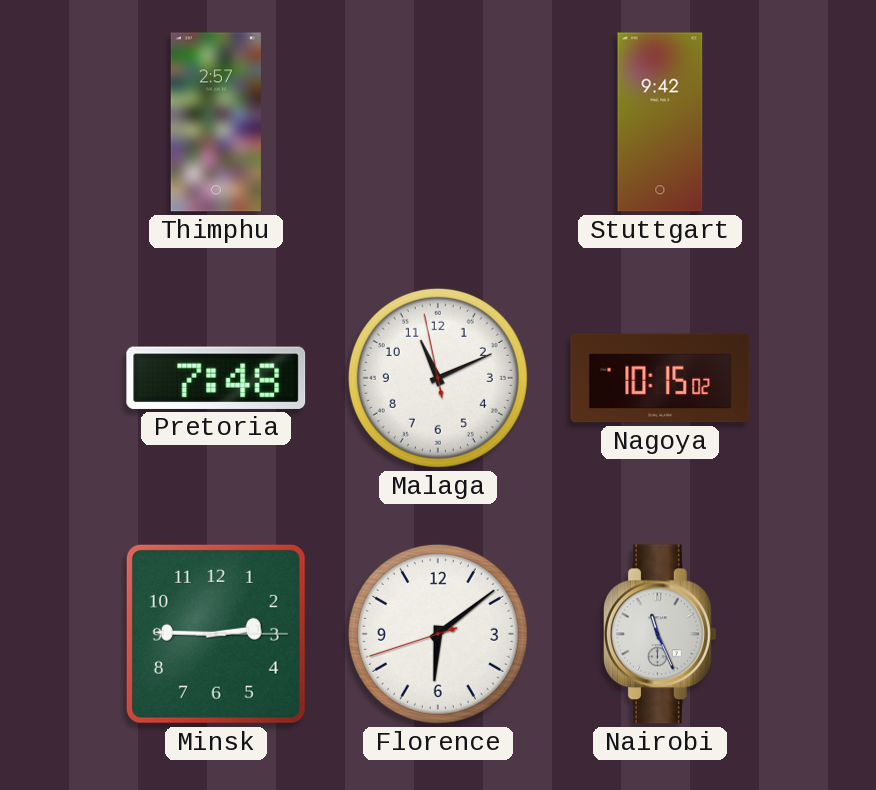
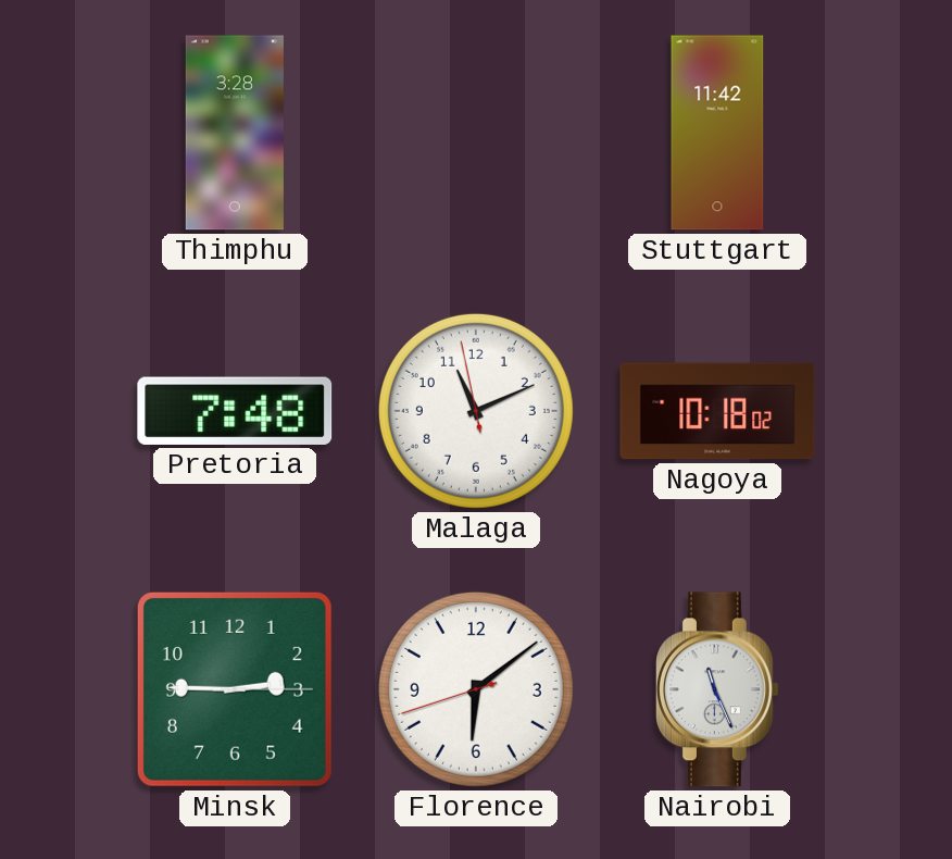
Thimphu: 2:57 -> 3:28 (235, 133)
Stuttgart: 9:42 -> 11:42 (717, 133)
Nagoya: 10:15 -> 10:18 (717, 411)
